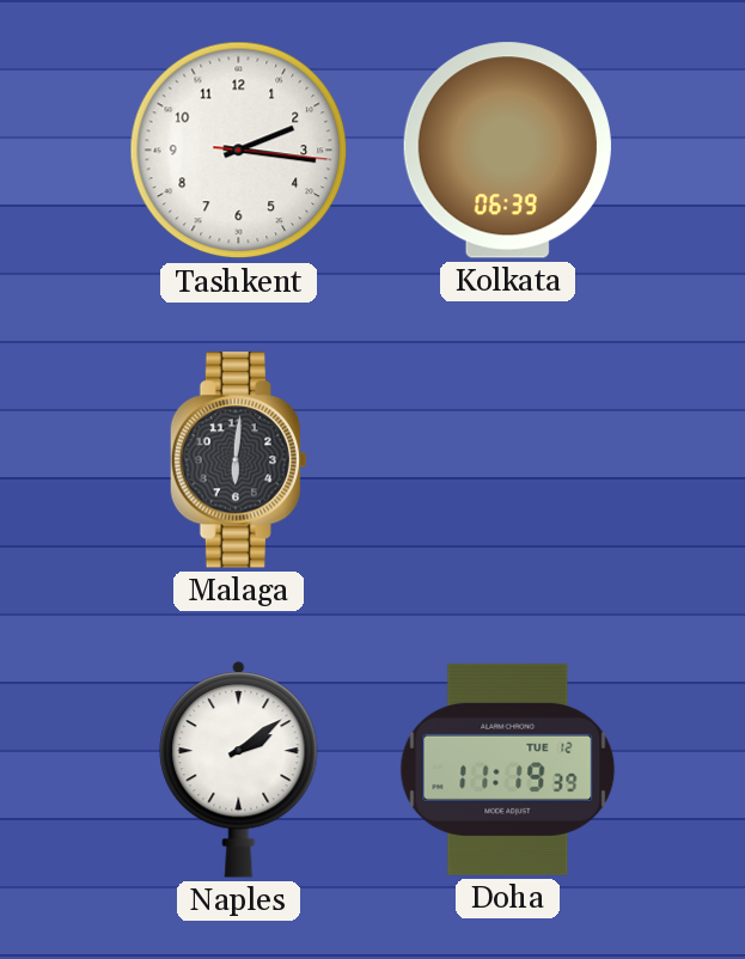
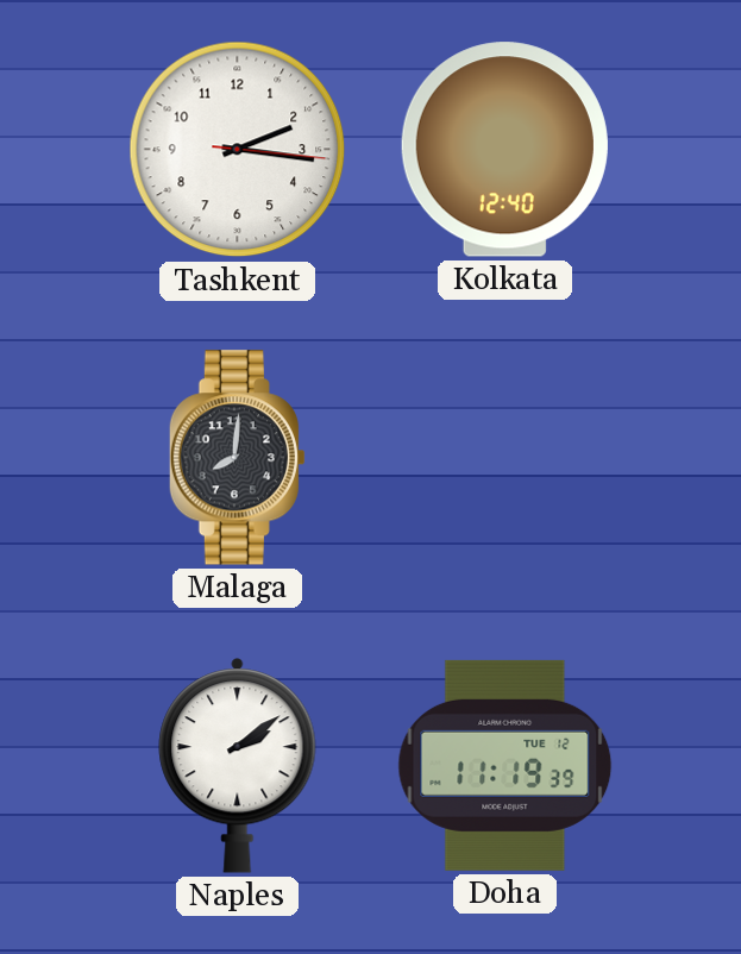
Kolkata: 06:39 -> 12:40 (504, 150)
Malaga: 6:01 -> 8:01 (237, 458)
